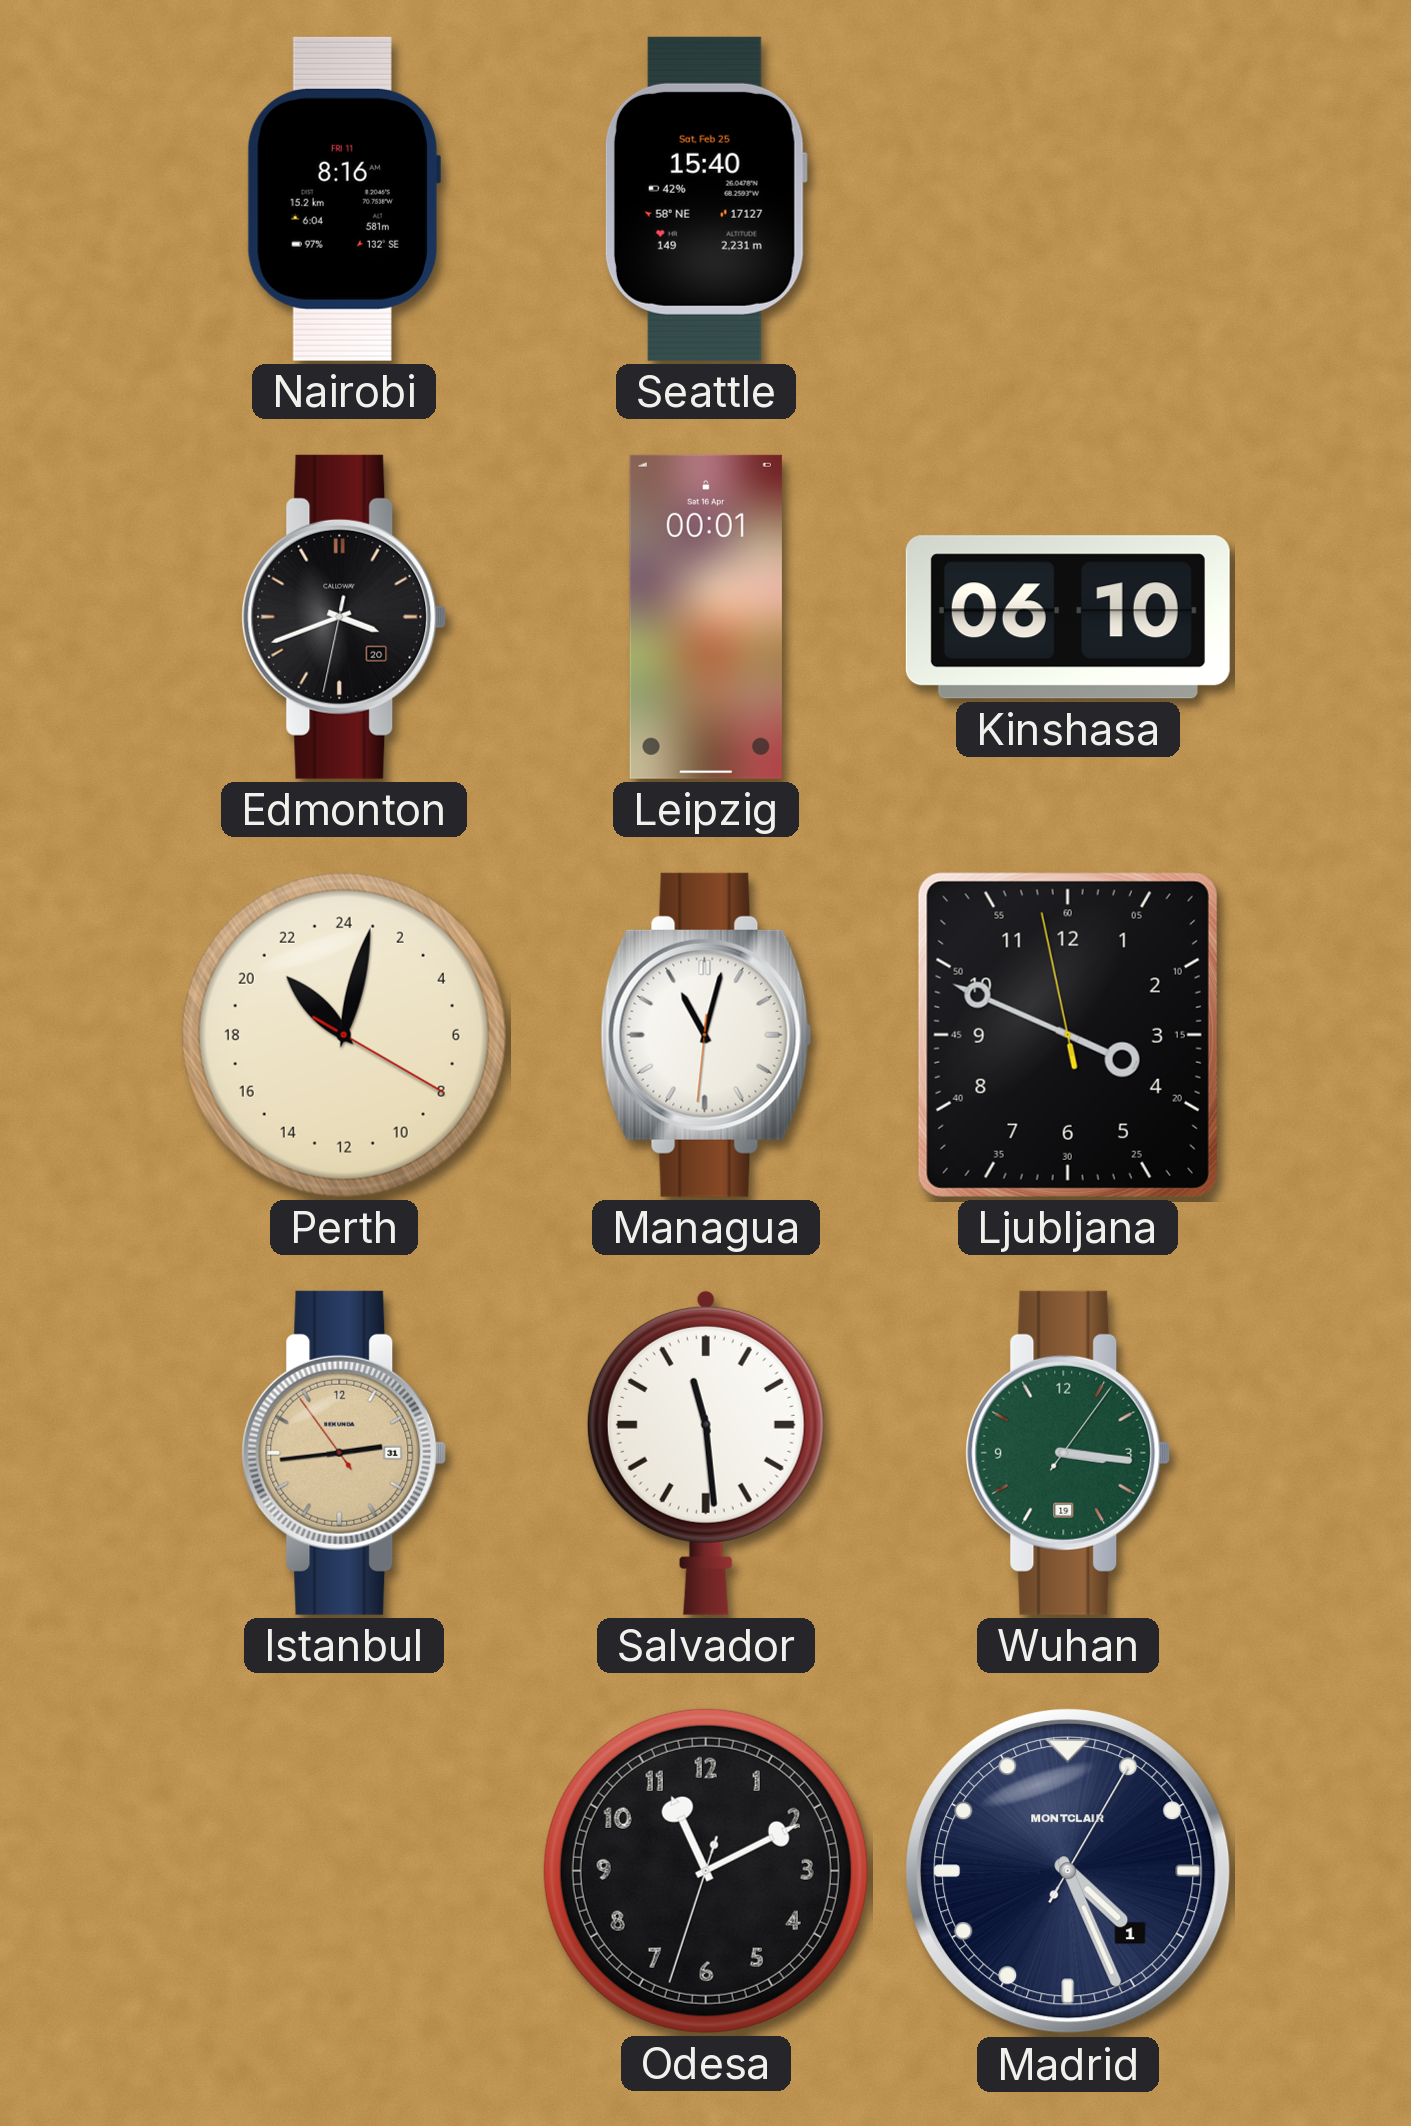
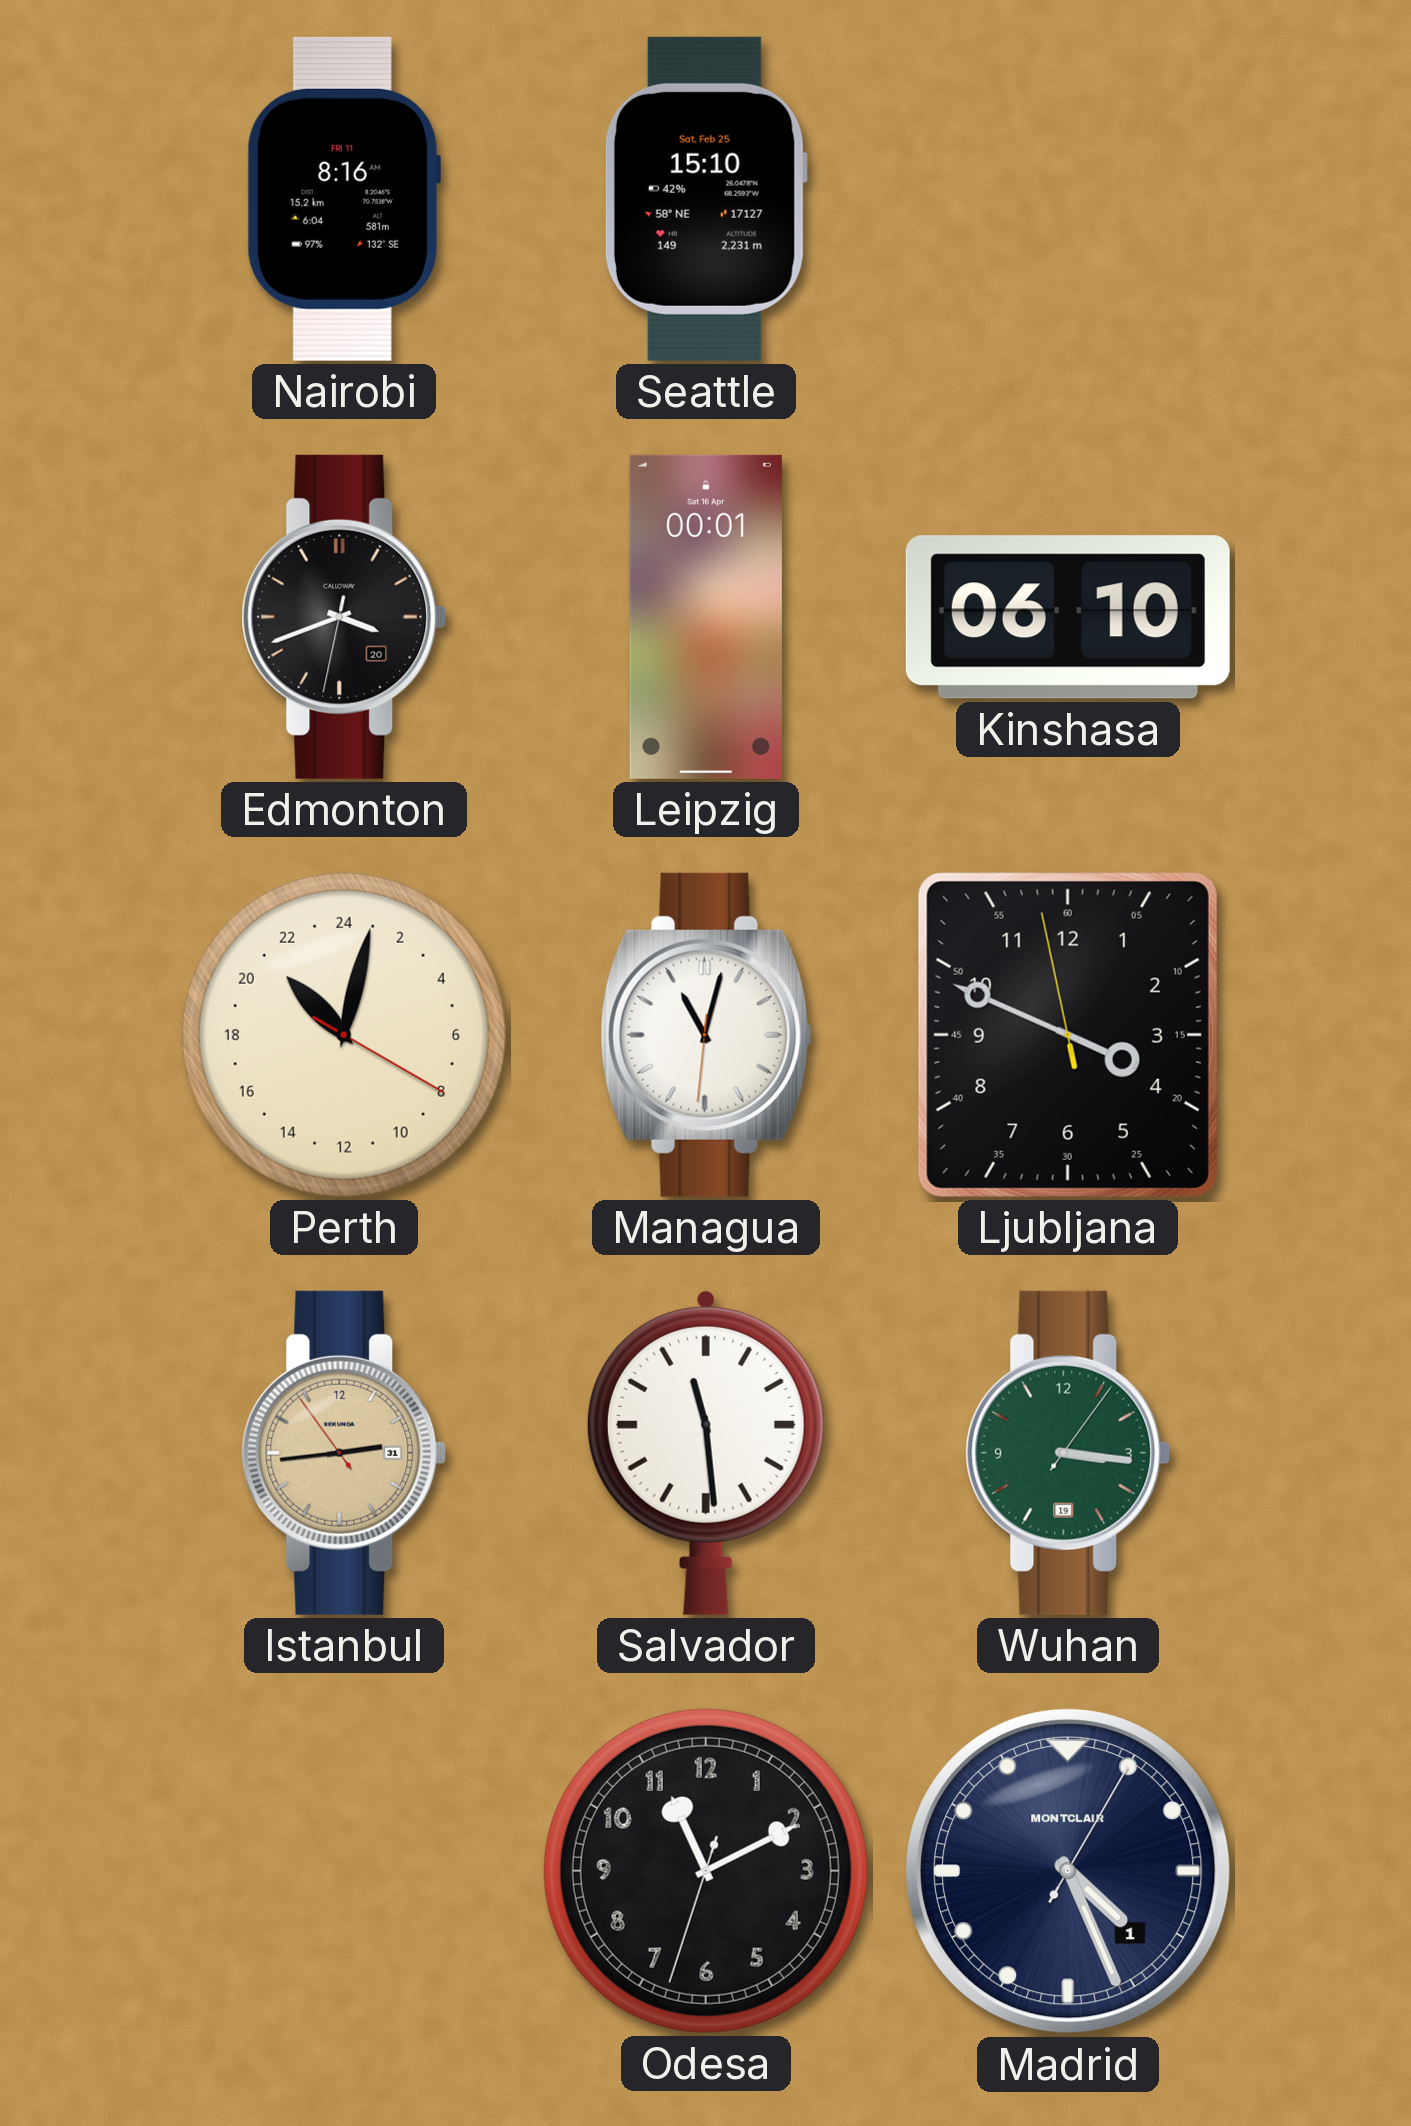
Seattle: 15:40 -> 15:10 (706, 199)
